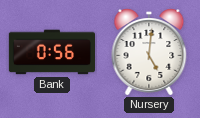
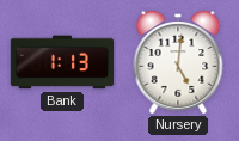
Bank: 0:56 -> 1:13 (61, 62)
